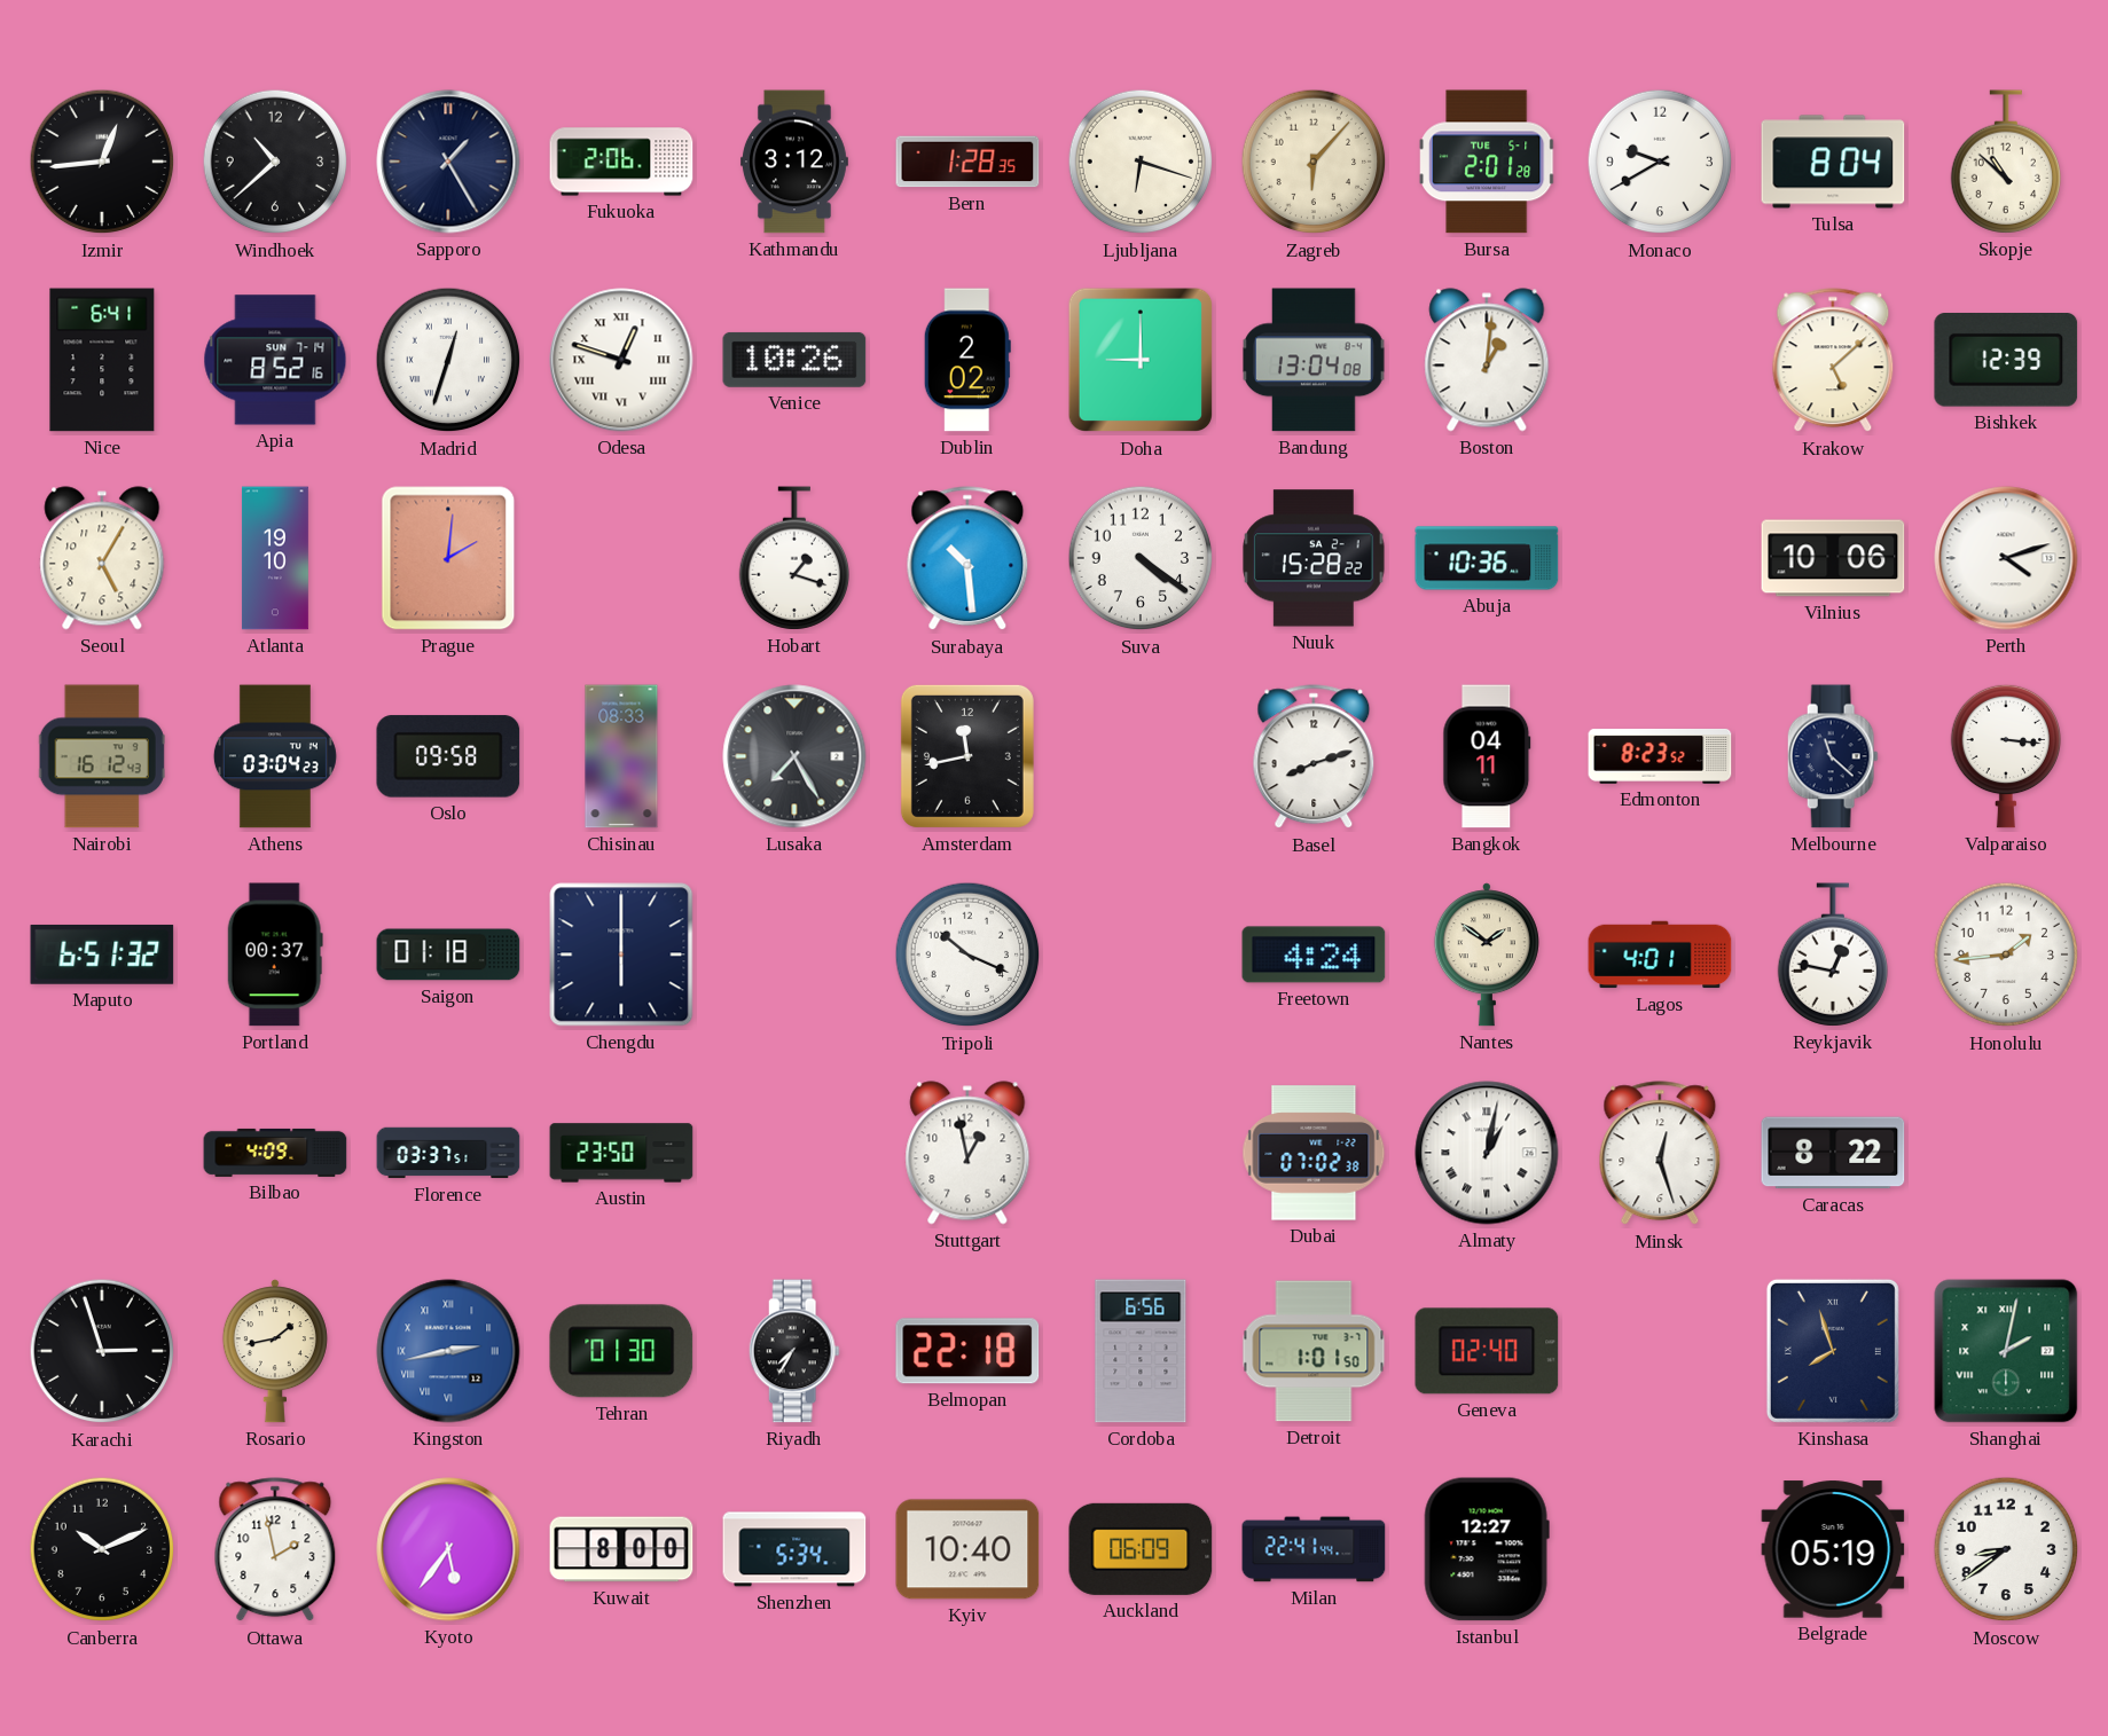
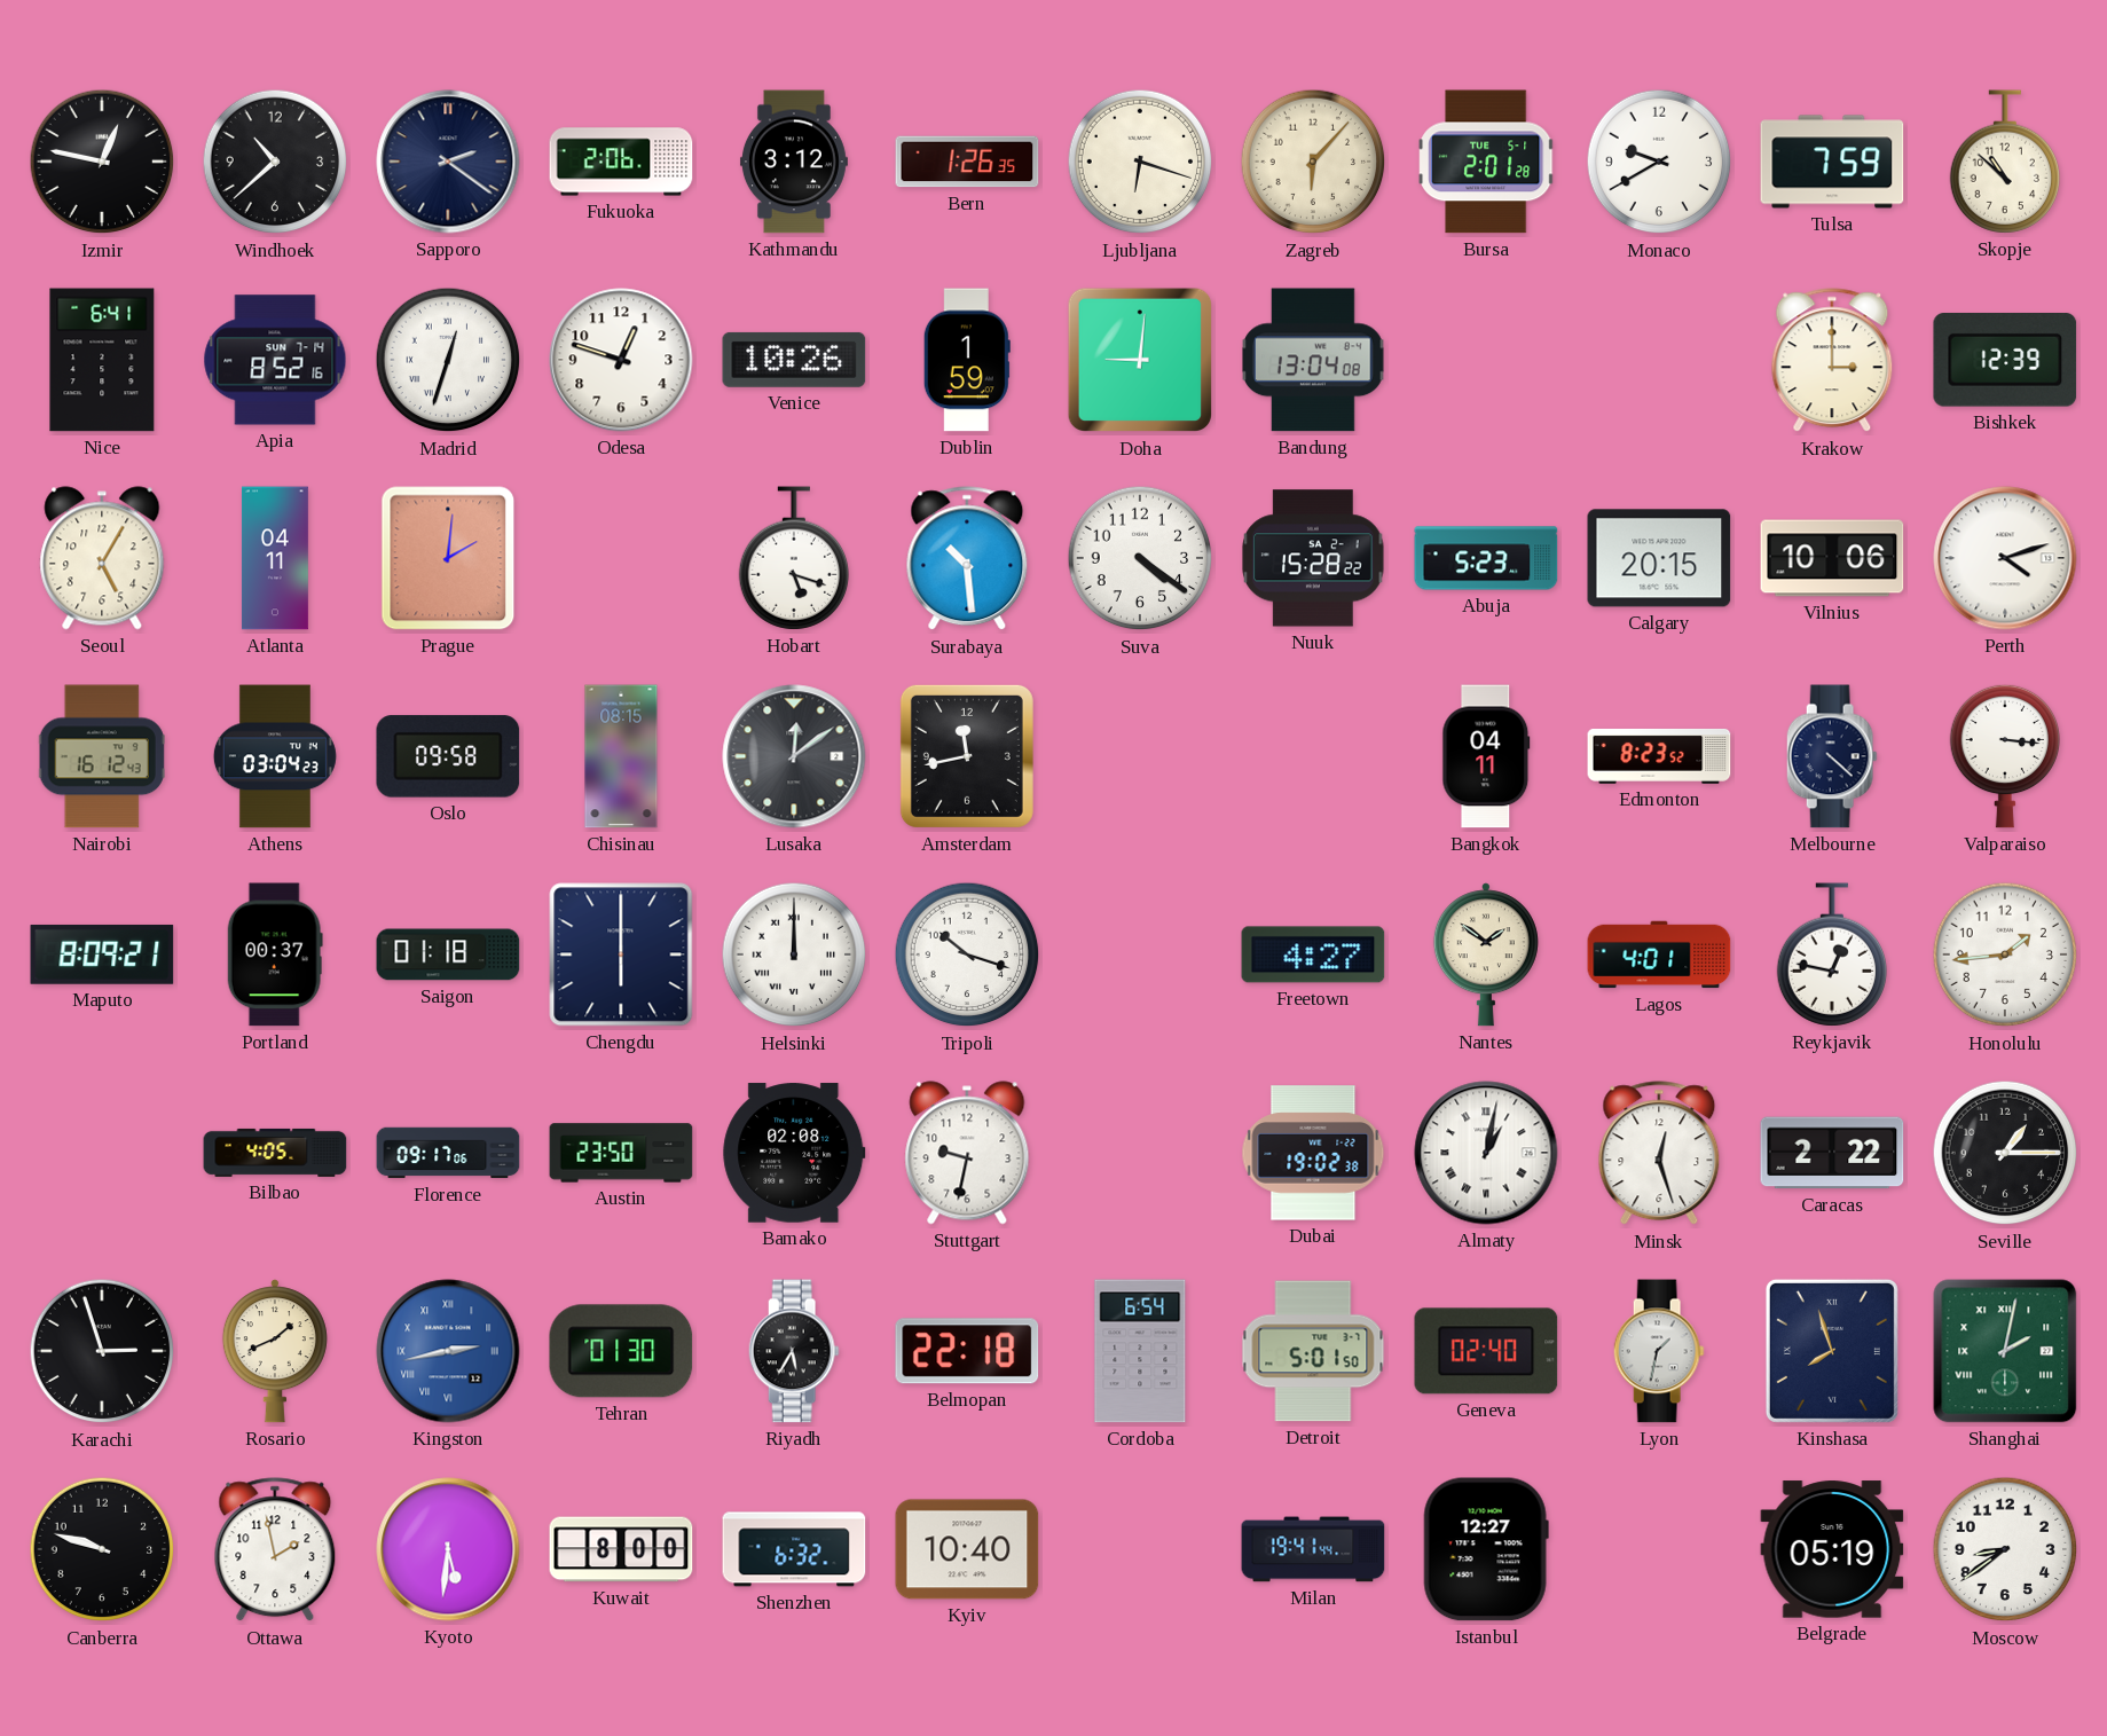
Izmir: 12:44 -> 12:47 (102, 162)
Sapporo: 1:25 -> 2:21 (448, 162)
Bern: 1:28 -> 1:26 (967, 162)
Tulsa: 8:04 -> 7:59 (1832, 162)
Odesa numerals: Roman -> Arabic (621, 360)
Dublin: 2:02 -> 1:59 (967, 360)
Doha: 9:00 -> 9:01 (1140, 360)
Boston: 1:01 -> none (1487, 360)
Krakow: 5:08 -> 3:00 (1832, 361)
Atlanta: 19:10 -> 04:11 (275, 558)
Hobart: 1:18 -> 5:18 (793, 558)
Abuja: 10:36 -> 5:23 (1486, 558)
Calgary: none -> 20:15 (1659, 558)
Chisinau: 08:33 -> 08:15 (621, 756)
Lusaka: 7:25 -> 12:09 (794, 756)
Basel: 8:12 -> none (1314, 757)
Melbourne: 11:22 -> 4:22 (1832, 756)
Maputo: 6:51 -> 8:09 (102, 955)
Helsinki: none -> 12:00 (794, 955)
Tripoli: 10:19 -> 10:18 (967, 955)
Freetown: 4:24 -> 4:27 (1313, 955)
Bilbao: 4:09 -> 4:05 (275, 1153)
Florence: 03:37 -> 09:17 (448, 1153)
Bamako: none -> 02:08 (794, 1153)
Stuttgart: 12:58 -> 9:32 (967, 1153)
Dubai: 07:02 -> 19:02 (1313, 1153)
Caracas: 8:22 -> 2:22 (1832, 1153)
Seville: none -> 1:15 (2005, 1153)
Rosario: 1:43 -> 1:41 (275, 1351)
Riyadh: 7:35 -> 5:35 (794, 1351)
Cordoba: 6:56 -> 6:54 (1140, 1351)
Detroit: 1:01 -> 5:01 (1313, 1351)
Lyon: none -> 1:32 (1659, 1351)
Canberra: 10:11 -> 9:48 (102, 1549)
Kyoto: 5:36 -> 5:31 (448, 1549)
Shenzhen: 5:34 -> 6:32 (794, 1549)
Auckland: 06:09 -> none (1141, 1549)
Milan: 22:41 -> 19:41 (1313, 1549)
